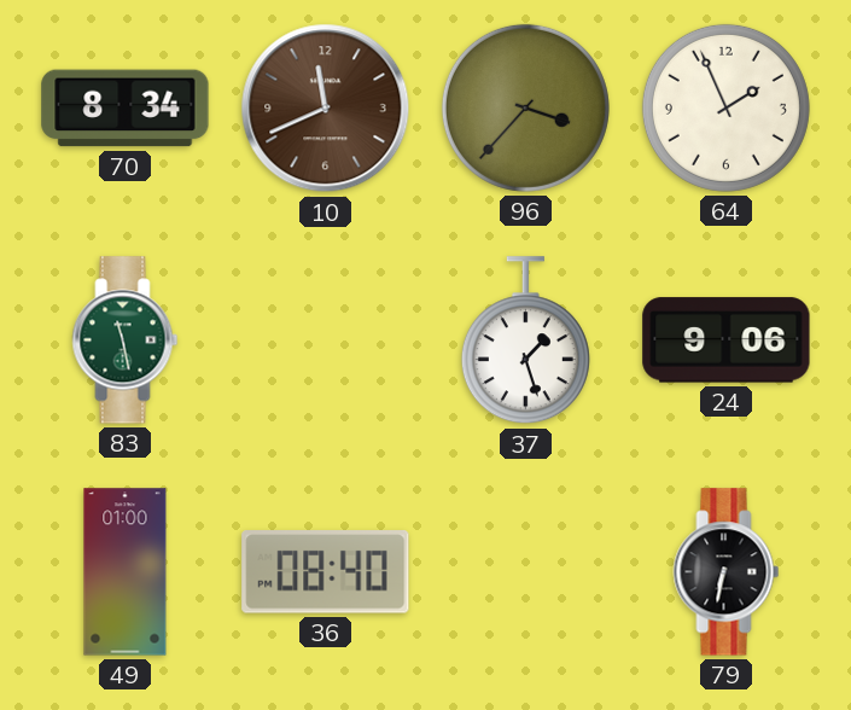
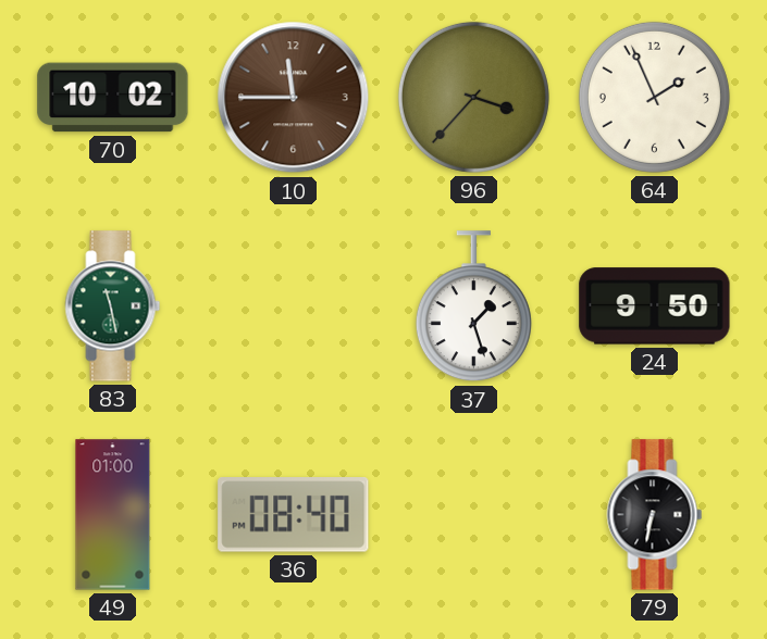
70: 8:34 -> 10:02 (113, 98)
10: 11:41 -> 11:45 (294, 98)
24: 9:06 -> 9:50 (655, 306)
